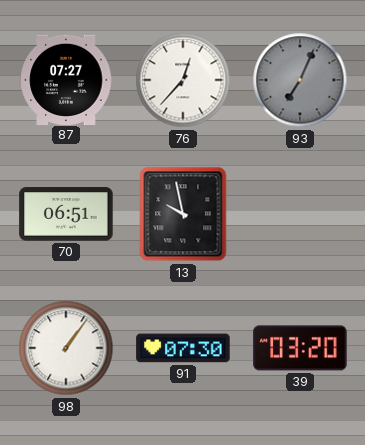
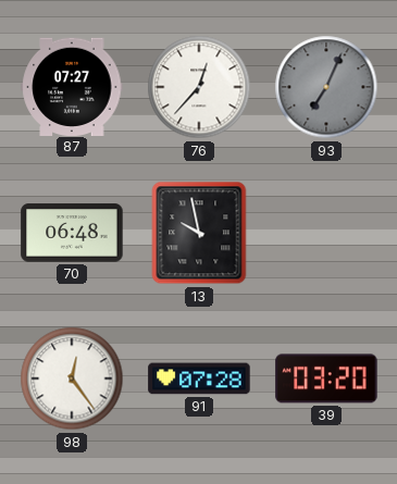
70: 06:51 -> 06:48 (72, 233)
98: 1:06 -> 12:24 (72, 378)
91: 07:30 -> 07:28 (199, 378)
